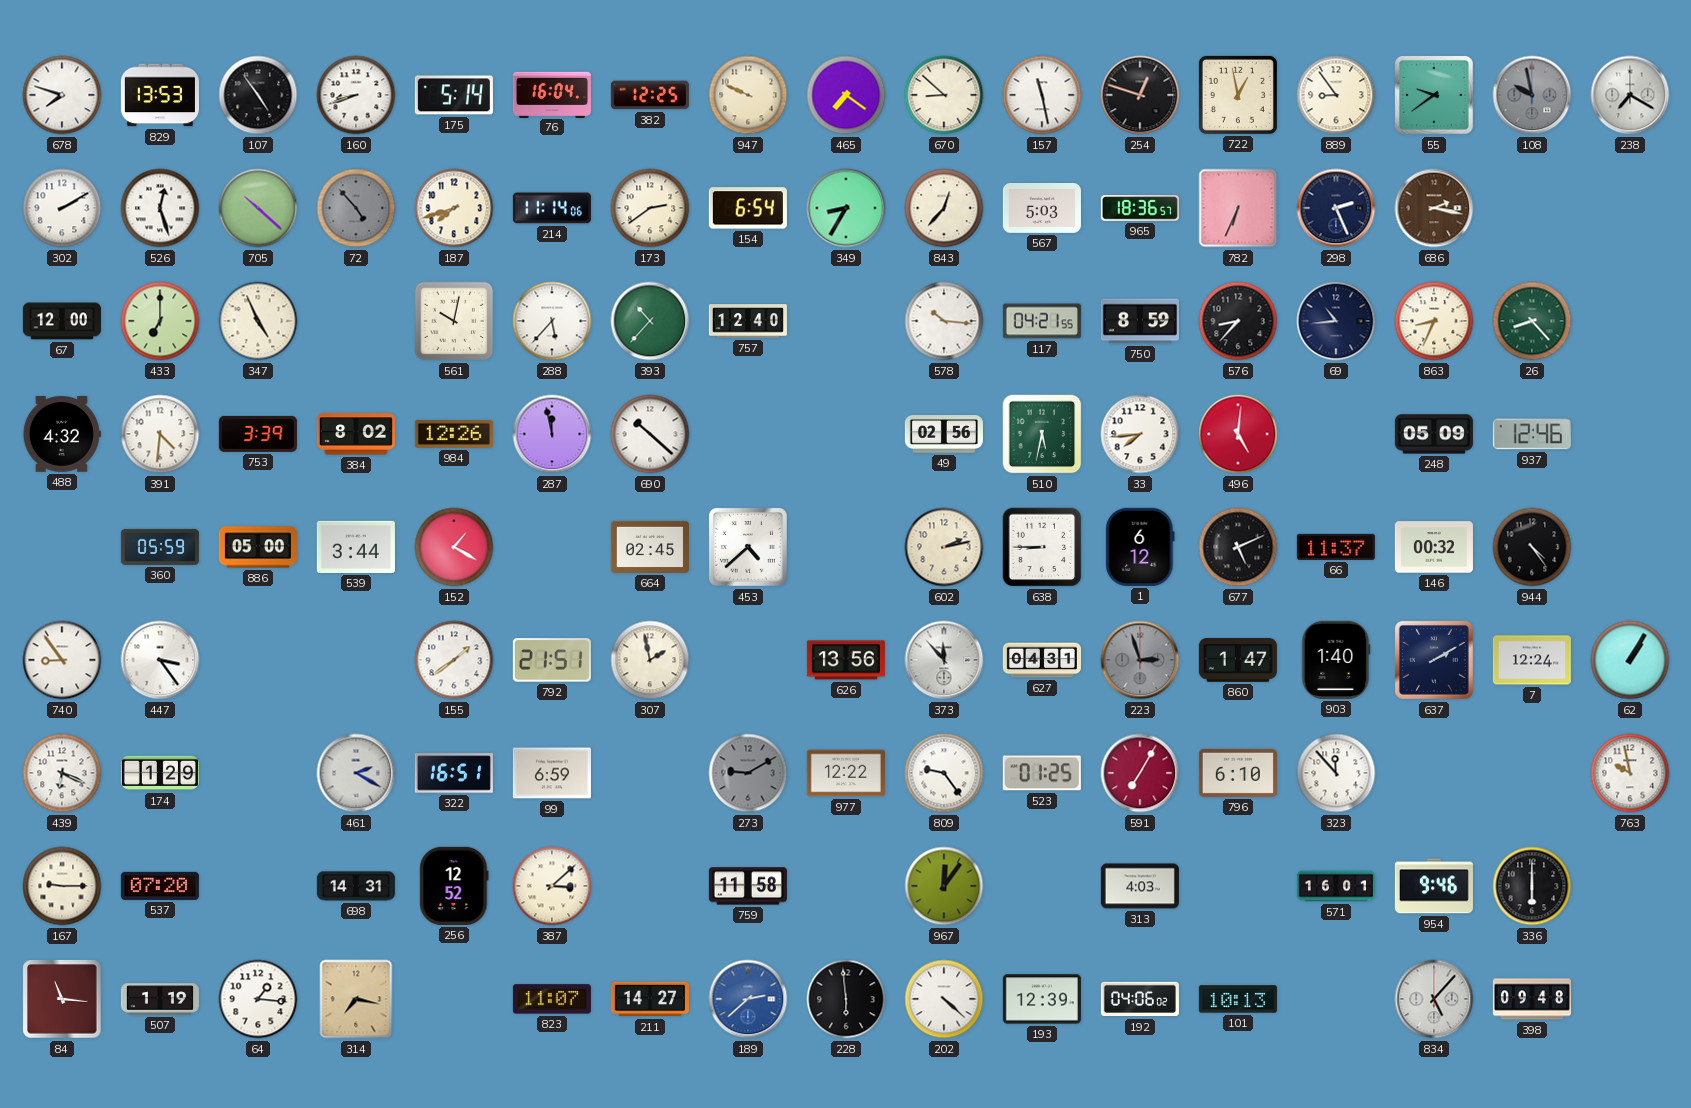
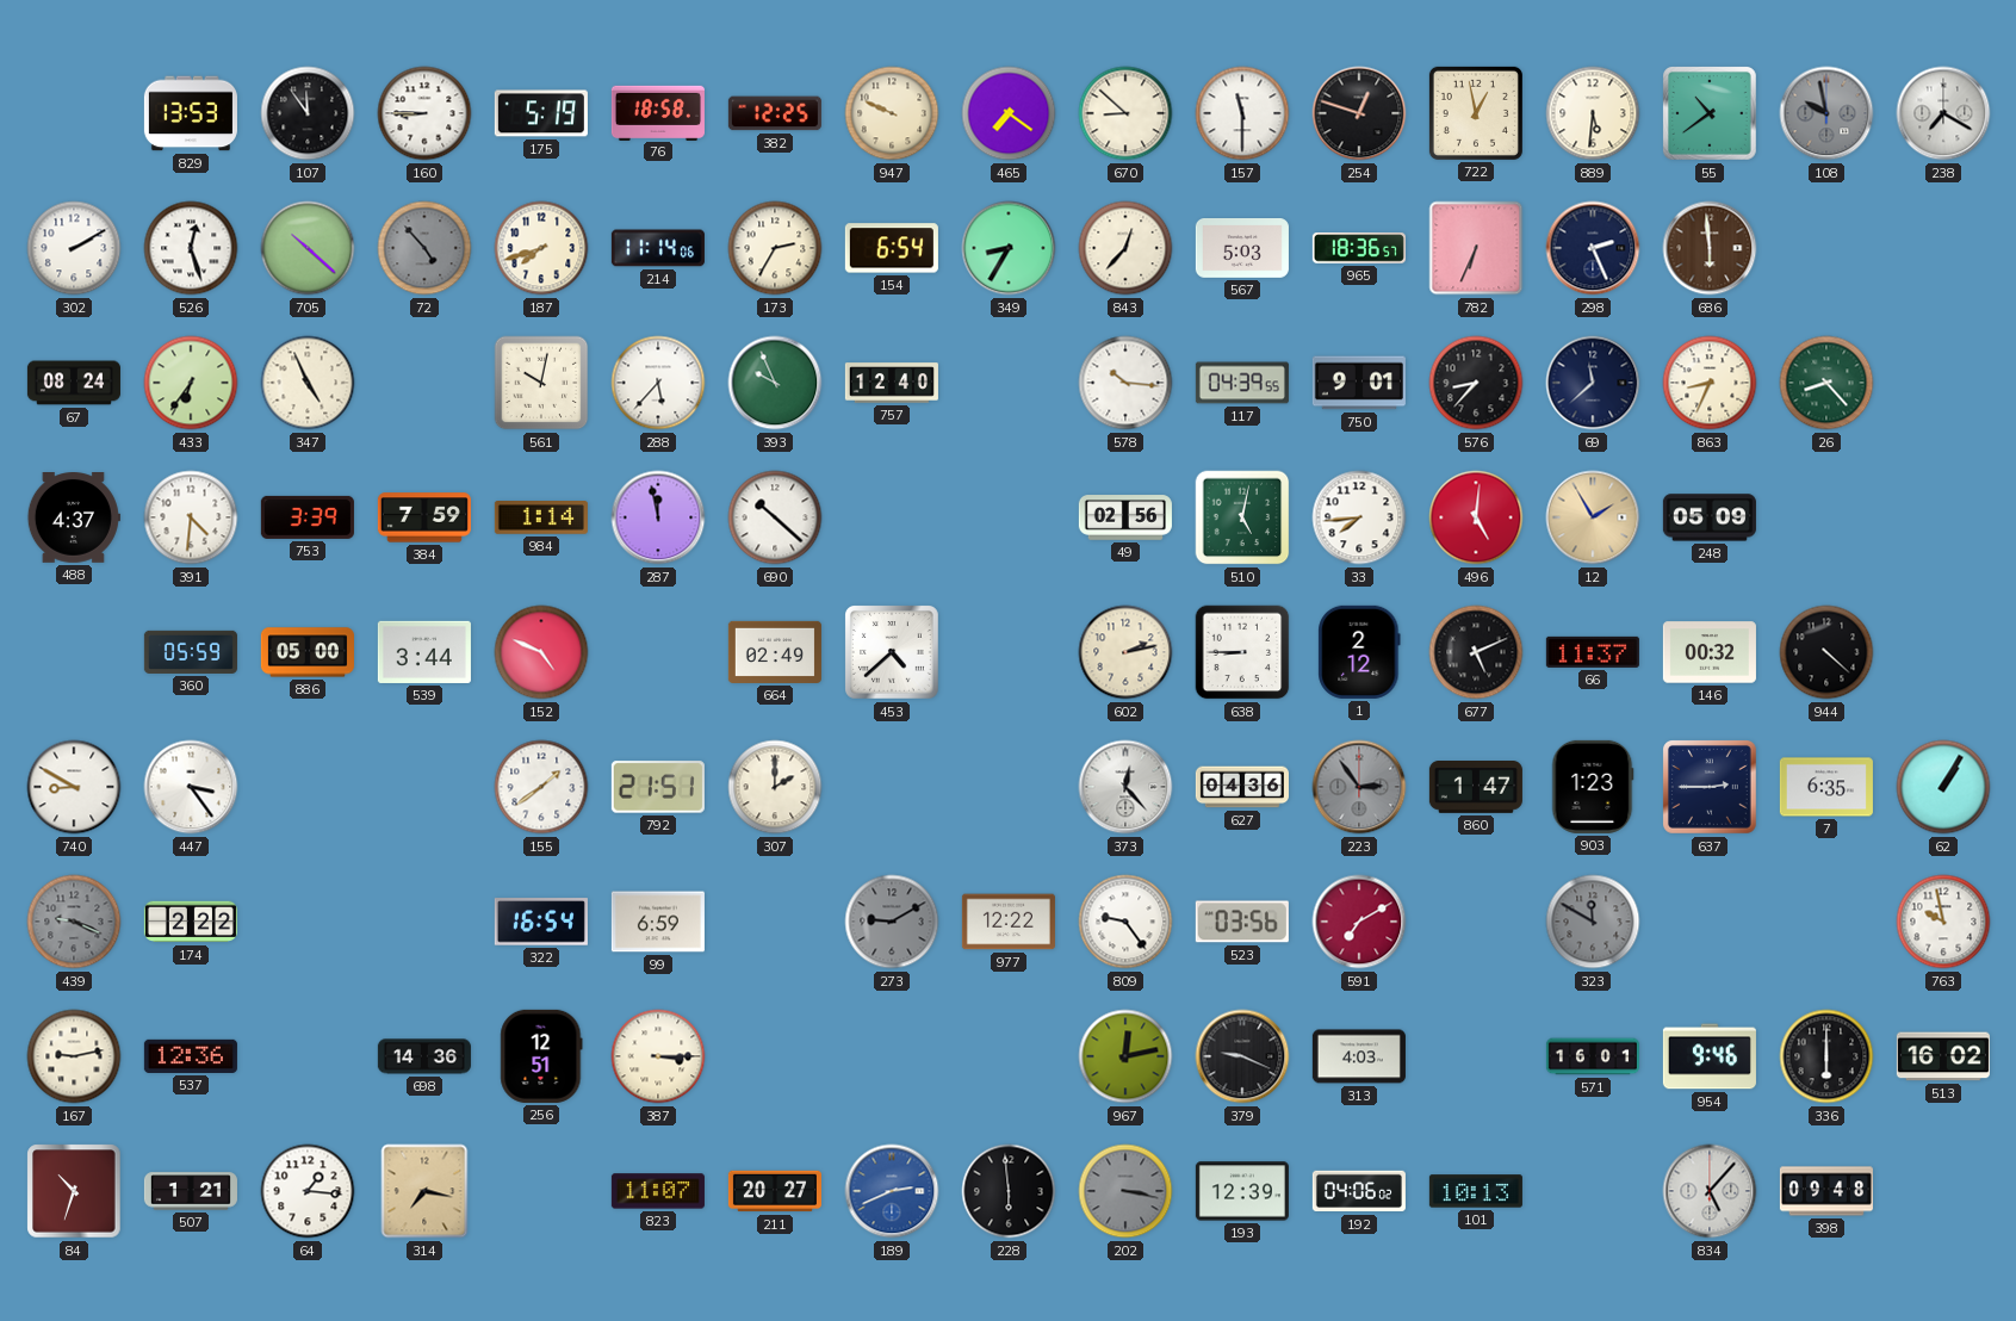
678: 7:48 -> none (62, 95)
107: 4:54 -> 11:54 (308, 113)
160: 8:42 -> 8:45 (424, 113)
175: 5:14 -> 5:19 (541, 113)
76: 16:04 -> 18:58 (658, 112)
157: 11:28 -> 11:30 (1242, 113)
889: 8:54 -> 5:31 (1593, 113)
55: 9:39 -> 10:39 (1711, 114)
173: 2:39 -> 2:35 (775, 248)
686: 2:17 -> 5:59 (1710, 248)
67: 12:00 -> 08:24 (74, 383)
433: 7:00 -> 6:36 (191, 383)
393: 10:37 -> 9:56 (775, 383)
117: 04:21 -> 04:39 (1242, 383)
750: 8:59 -> 9:01 (1359, 383)
69: 10:44 -> 11:38 (1593, 383)
488: 4:32 -> 4:37 (74, 519)
384: 8:02 -> 7:59 (424, 517)
984: 12:26 -> 1:14 (541, 519)
510: 5:32 -> 5:02 (1242, 517)
12: none -> 1:55 (1593, 517)
937: 12:46 -> none (1532, 434)
152: 1:20 -> 4:49 (541, 652)
664: 02:45 -> 02:49 (775, 652)
1: 6:12 -> 2:12 (1359, 652)
944: 4:24 -> 4:22 (1826, 652)
740: 8:54 -> 8:50 (74, 787)
307: 1:58 -> 2:00 (775, 787)
626: 13:56 -> none (846, 660)
373: 11:53 -> 12:23 (1125, 787)
627: 04:31 -> 04:36 (1242, 787)
223: 2:57 -> 2:54 (1359, 787)
903: 1:40 -> 1:23 (1593, 787)
637: 2:10 -> 2:45 (1711, 788)
7: 12:24 -> 6:35 (1826, 787)
439: 6:19 -> 9:19 (74, 922)
439 dial: white -> grey (74, 922)
174: 1:29 -> 2:22 (191, 922)
461: 2:20 -> none (356, 773)
322: 16:51 -> 16:54 (541, 922)
523: 01:25 -> 03:56 (1242, 922)
591: 7:05 -> 7:10 (1359, 922)
796: 6:10 -> none (1238, 773)
323: 11:53 -> 11:50 (1593, 922)
323 dial: white -> grey (1593, 922)
167: 9:15 -> 9:13 (74, 1056)
537: 07:20 -> 12:36 (191, 1056)
698: 14:31 -> 14:36 (424, 1056)
256: 12:52 -> 12:51 (541, 1056)
387: 3:08 -> 3:15 (658, 1056)
759: 11:58 -> none (748, 886)
967: 12:06 -> 12:13 (1125, 1056)
379: none -> 9:19 (1242, 1056)
513: none -> 16:02 (1943, 1056)
84: 11:16 -> 10:33 (74, 1191)
507: 1:19 -> 1:21 (191, 1191)
211: 14:27 -> 20:27 (775, 1191)
189: 2:38 -> 2:41 (892, 1191)
202: 4:22 -> 3:17 (1125, 1191)
202 dial: white -> grey (1125, 1191)
